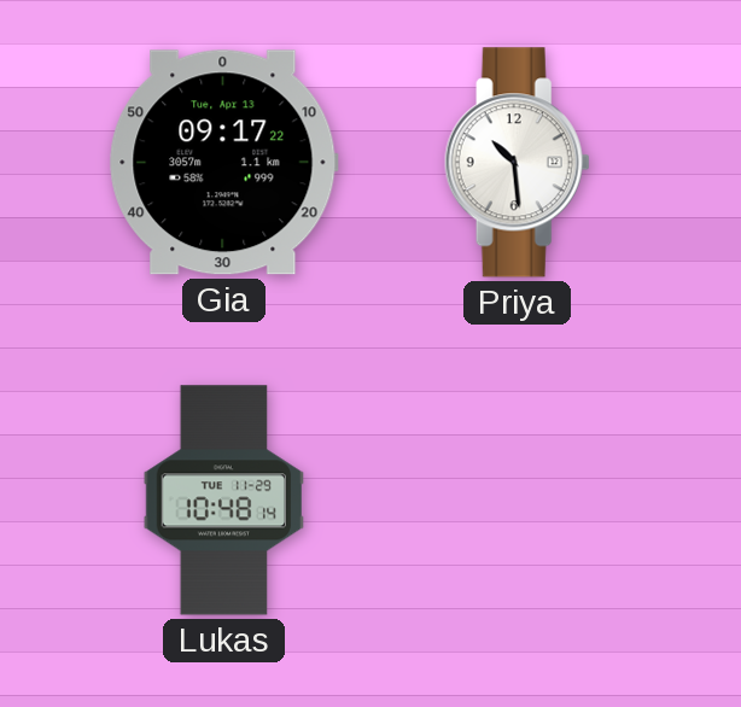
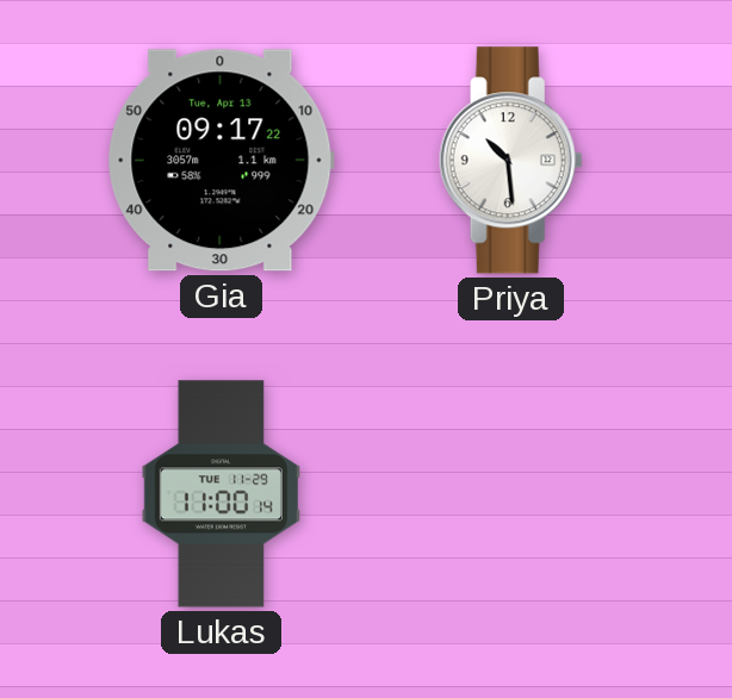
Lukas: 10:48 -> 11:00 (221, 494)
